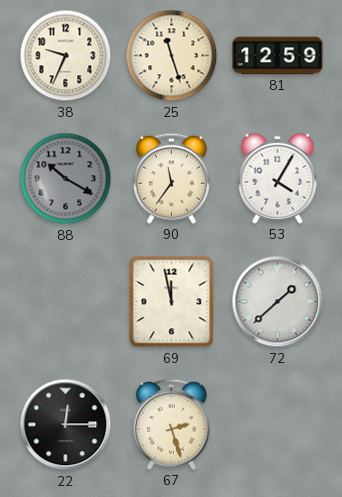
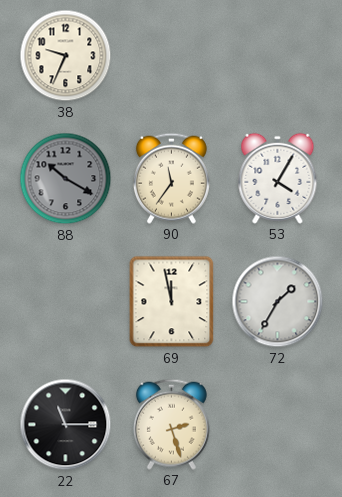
25: 11:27 -> none (172, 56)
81: 12:59 -> none (278, 56)
72: 1:38 -> 1:35 (278, 302)
22: 12:15 -> 11:15 (66, 425)
